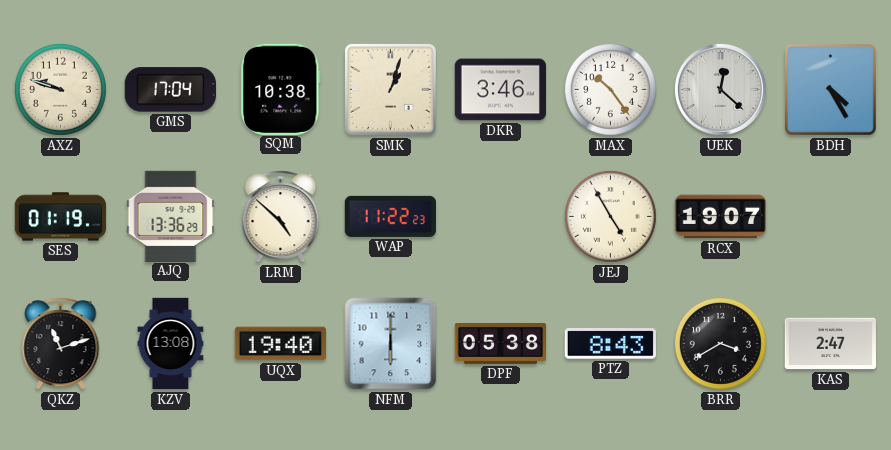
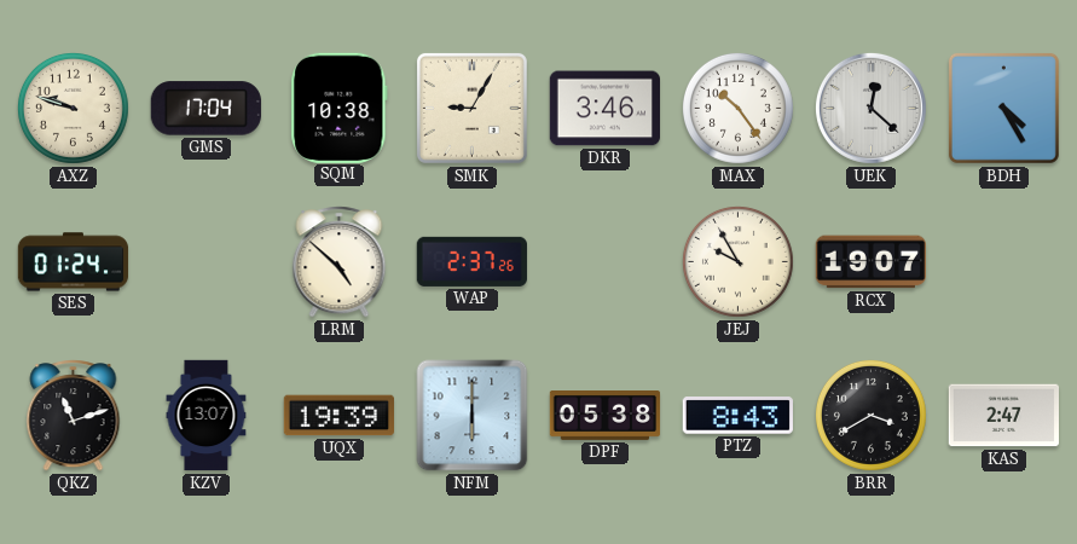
SMK: 1:03 -> 9:05 (471, 108)
SES: 01:19 -> 01:24 (74, 262)
AJQ: 13:36 -> none (171, 216)
WAP: 11:22 -> 2:37 (471, 261)
JEJ: 4:55 -> 9:55 (737, 261)
KZV: 13:08 -> 13:07 (207, 416)
UQX: 19:40 -> 19:39 (338, 416)
